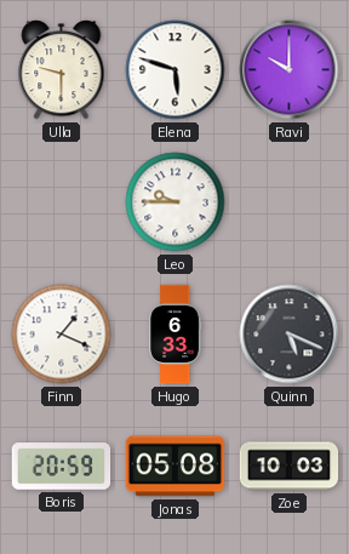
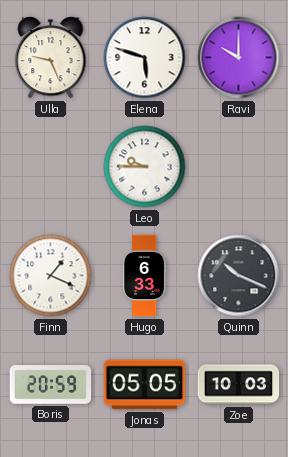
Ulla: 9:30 -> 9:26 (51, 58)
Quinn: 5:19 -> 10:19 (239, 276)
Jonas: 05:08 -> 05:05 (145, 385)
